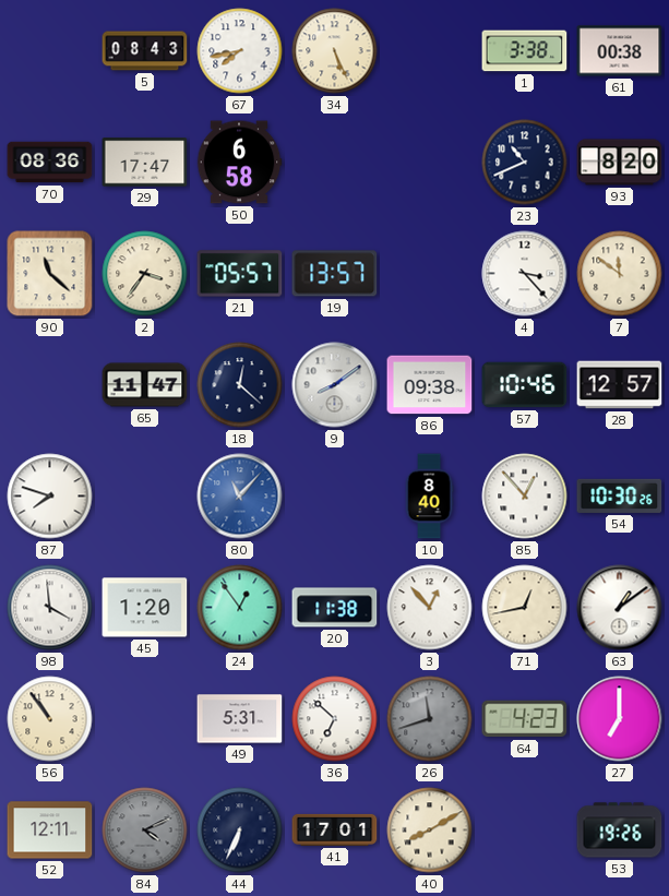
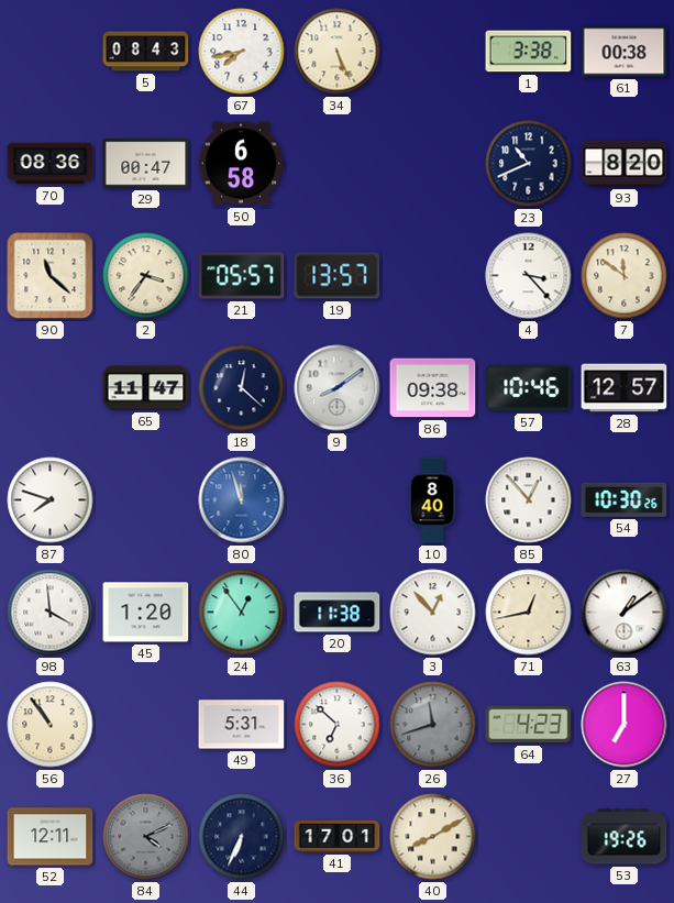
29: 17:47 -> 00:47 (146, 164)
80: 11:07 -> 11:57 (242, 500)
